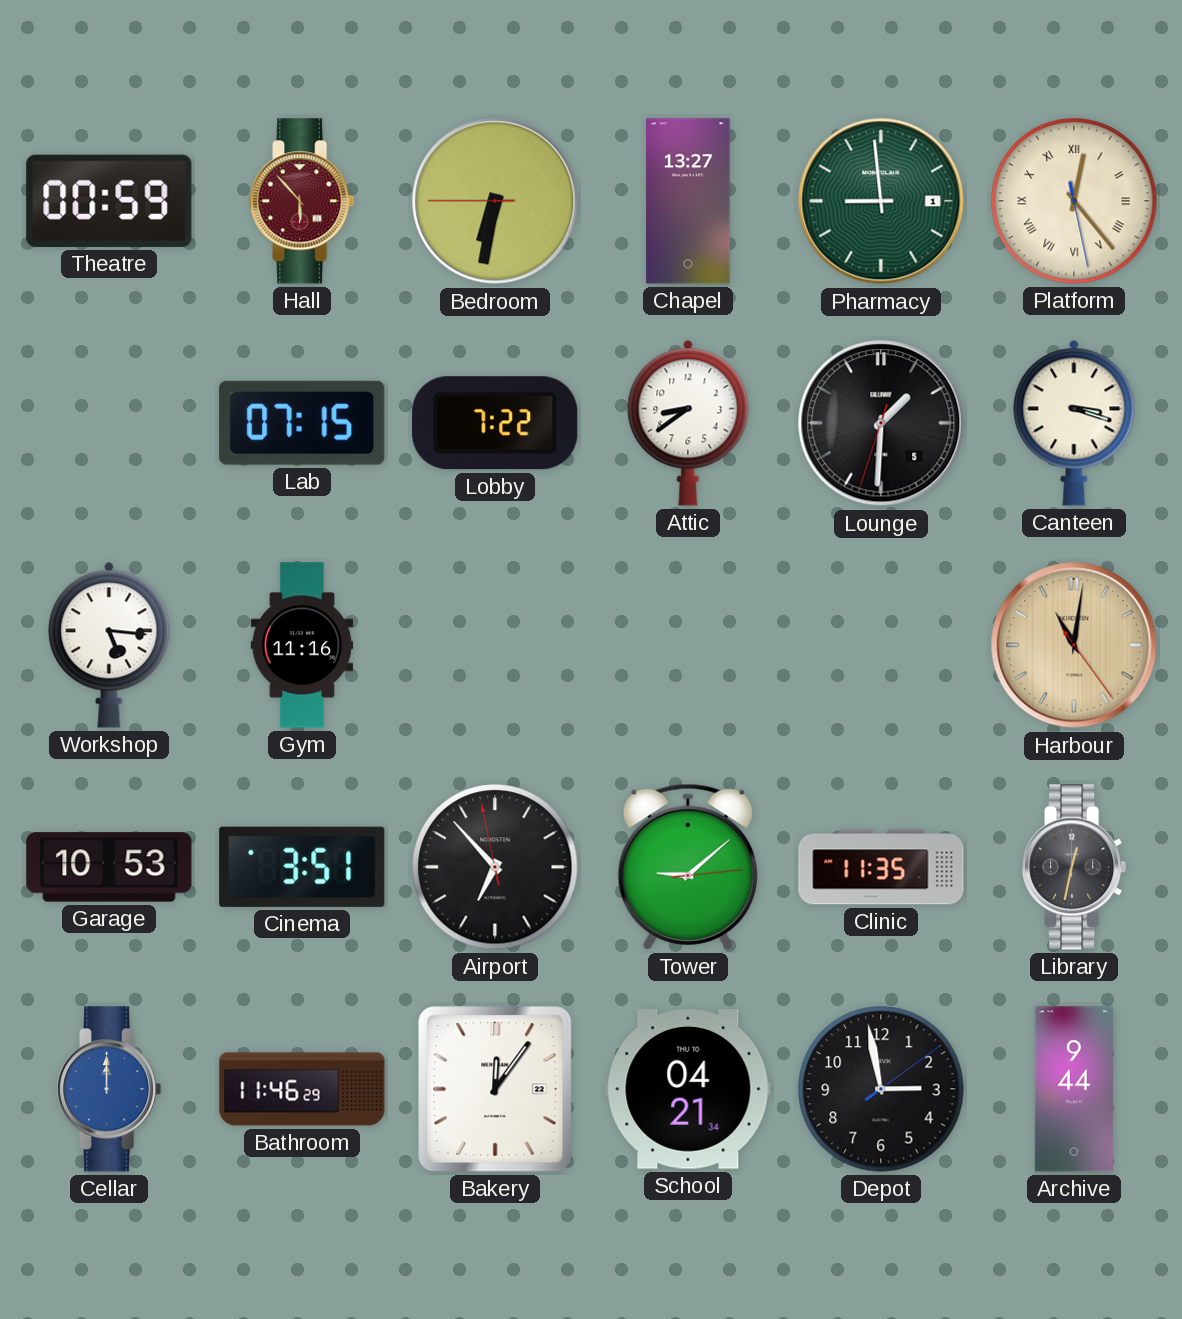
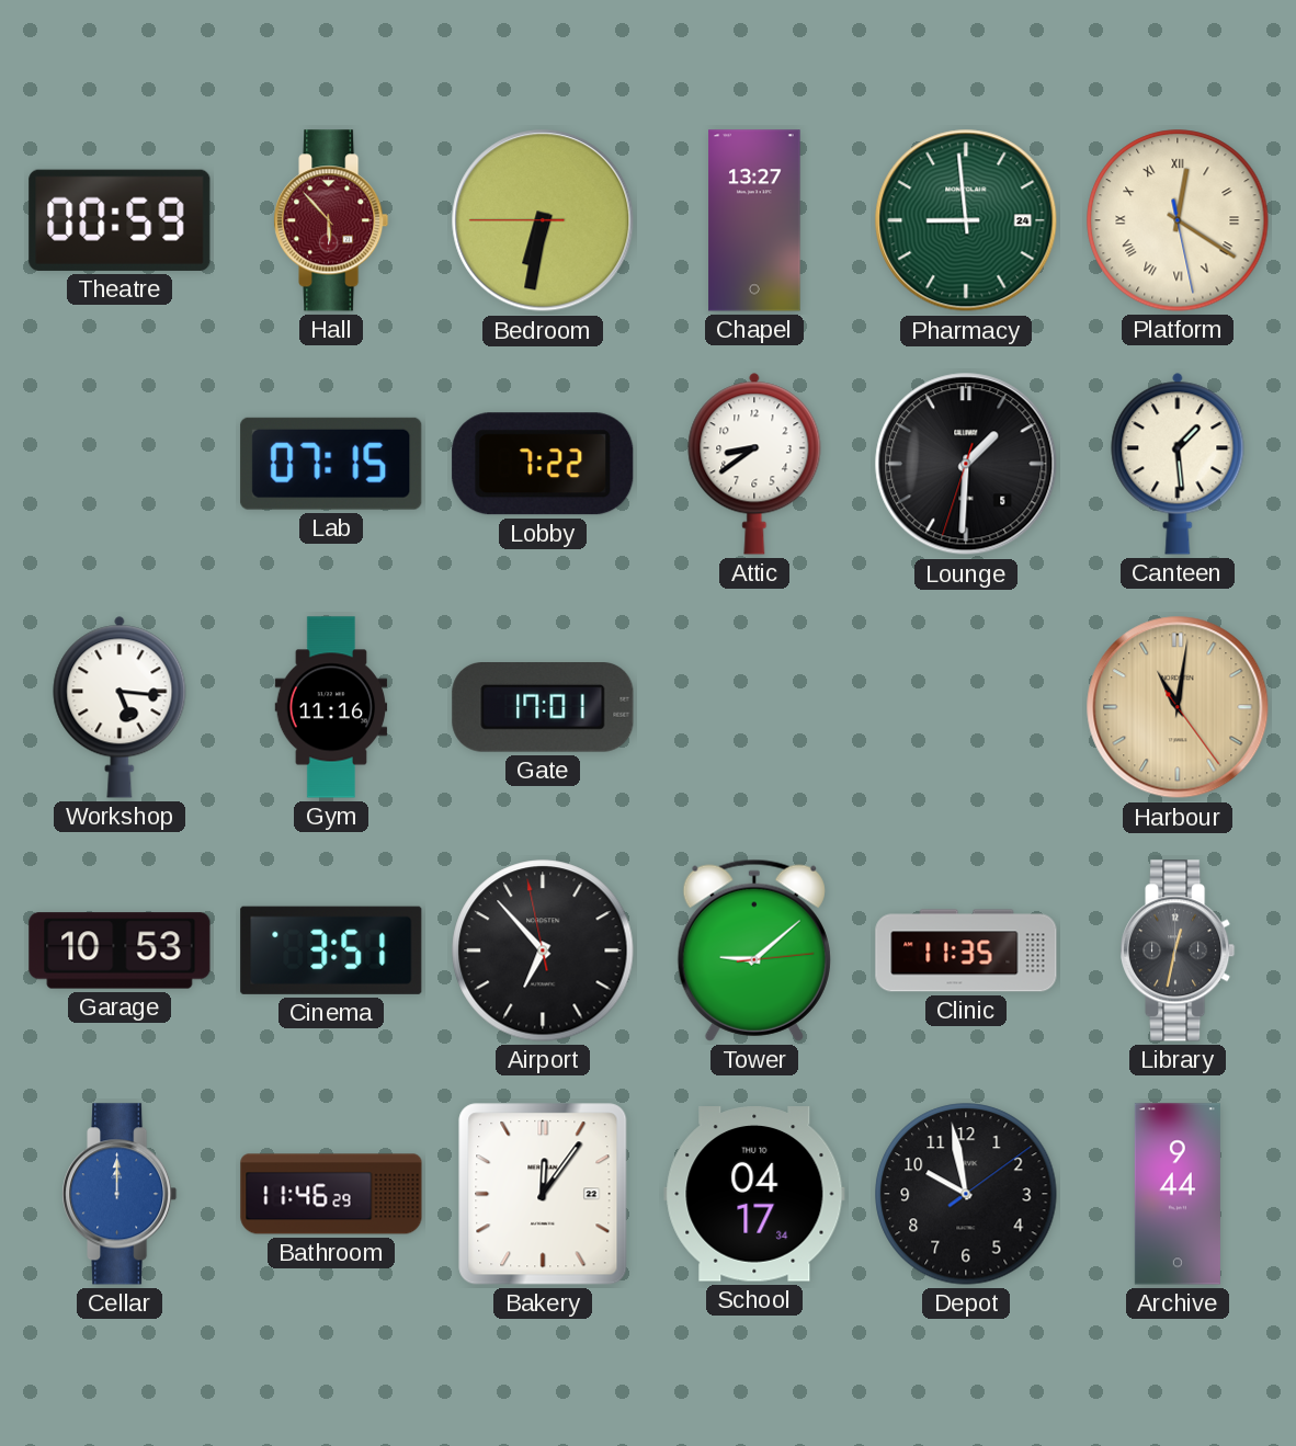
Pharmacy date: 1 -> 24 (966, 220)
Platform: 12:23 -> 12:20 (1178, 220)
Canteen: 3:18 -> 1:29 (1178, 464)
Gate: none -> 17:01 (543, 708)
School: 04:21 -> 04:17 (754, 1194)
Depot: 2:58 -> 9:58 (966, 1194)
